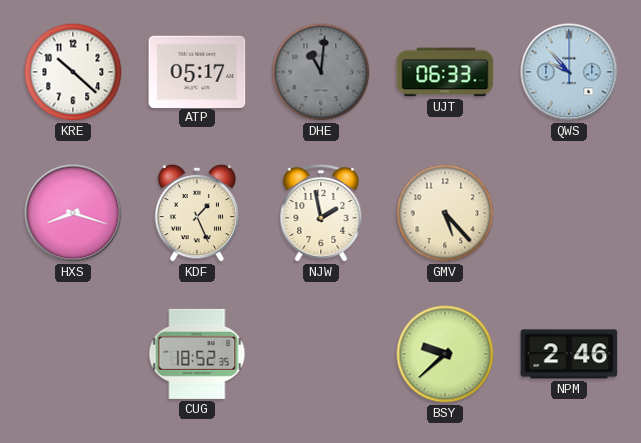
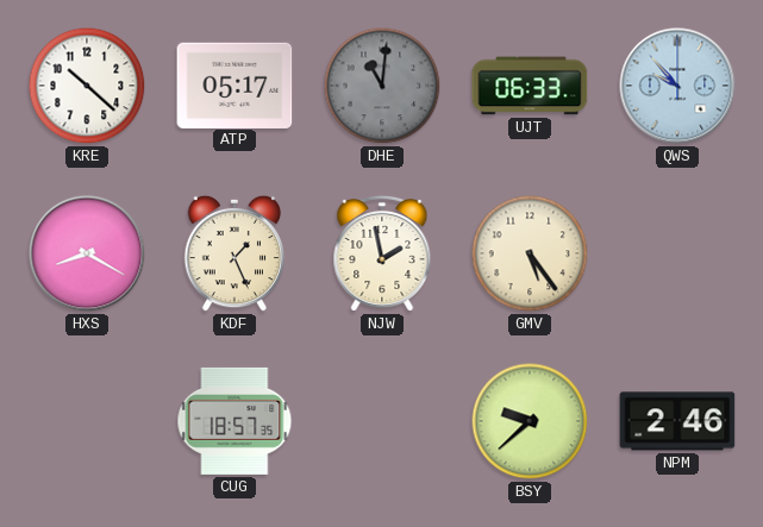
HXS: 8:18 -> 8:20 (87, 253)
GMV: 5:23 -> 5:24 (530, 253)
CUG: 18:52 -> 18:57 (234, 421)
